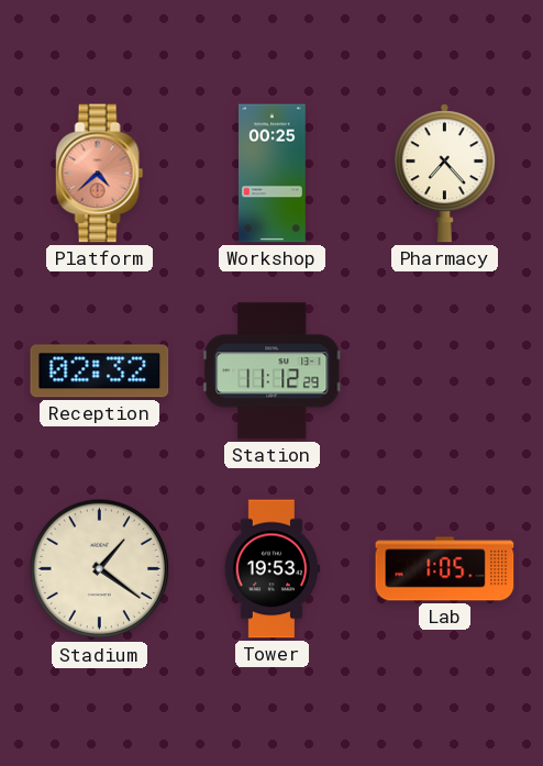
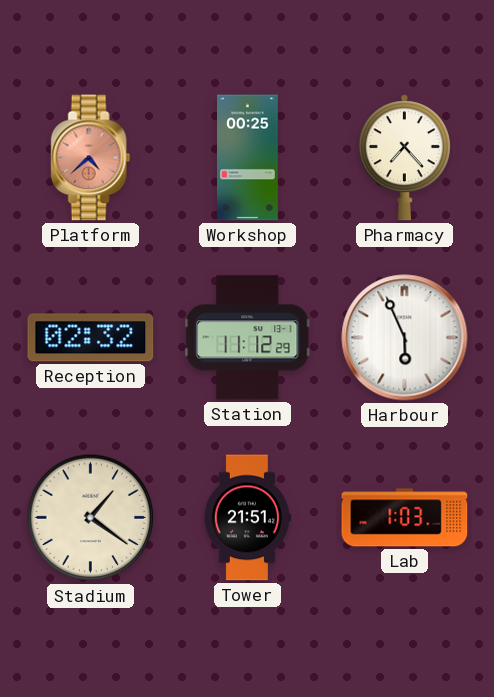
Harbour: none -> 5:56 (405, 338)
Tower: 19:53 -> 21:51 (247, 518)
Lab: 1:05 -> 1:03 (405, 518)
